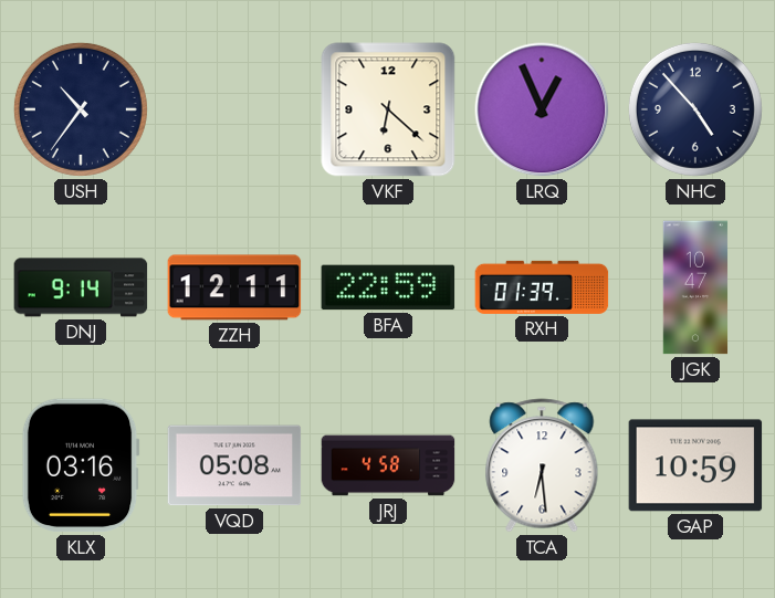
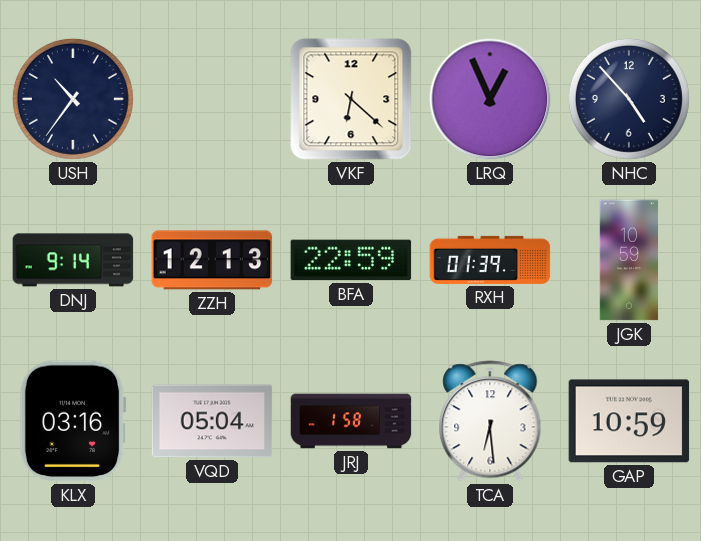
ZZH: 12:11 -> 12:13 (212, 260)
JGK: 10:47 -> 10:59 (629, 260)
VQD: 05:08 -> 05:04 (212, 421)
JRJ: 4:58 -> 1:58 (351, 421)
